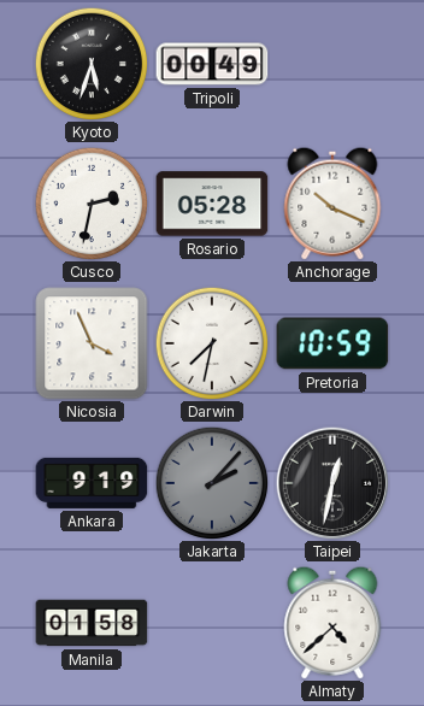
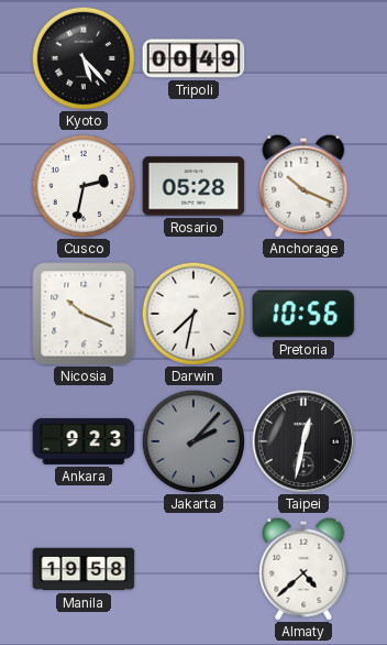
Kyoto: 5:33 -> 5:23 (84, 58)
Nicosia: 3:56 -> 10:19 (84, 314)
Pretoria: 10:59 -> 10:56 (303, 314)
Ankara: 9:19 -> 9:23 (84, 441)
Manila: 01:58 -> 19:58 (84, 569)
